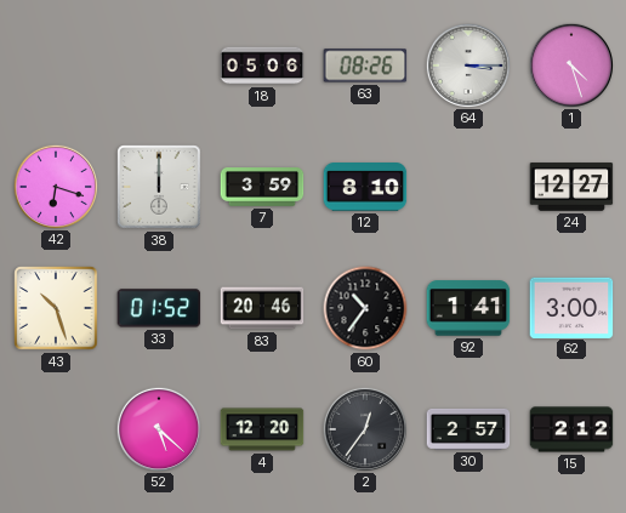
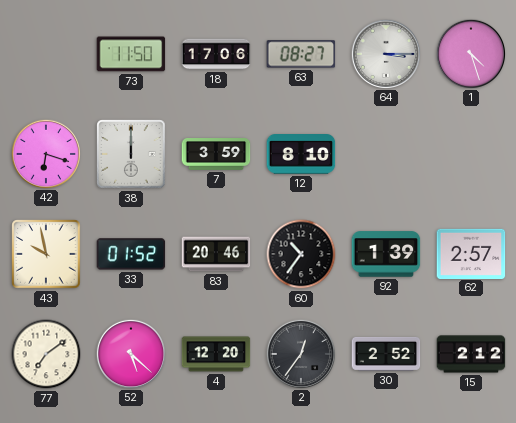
73: none -> 11:50 (131, 54)
18: 05:06 -> 17:06 (216, 54)
63: 08:26 -> 08:27 (301, 54)
24: 12:27 -> none (571, 187)
43: 10:27 -> 9:58 (46, 254)
92: 1:41 -> 1:39 (386, 254)
62: 3:00 -> 2:57 (471, 253)
77: none -> 7:09 (46, 354)
30: 2:57 -> 2:52 (386, 354)
